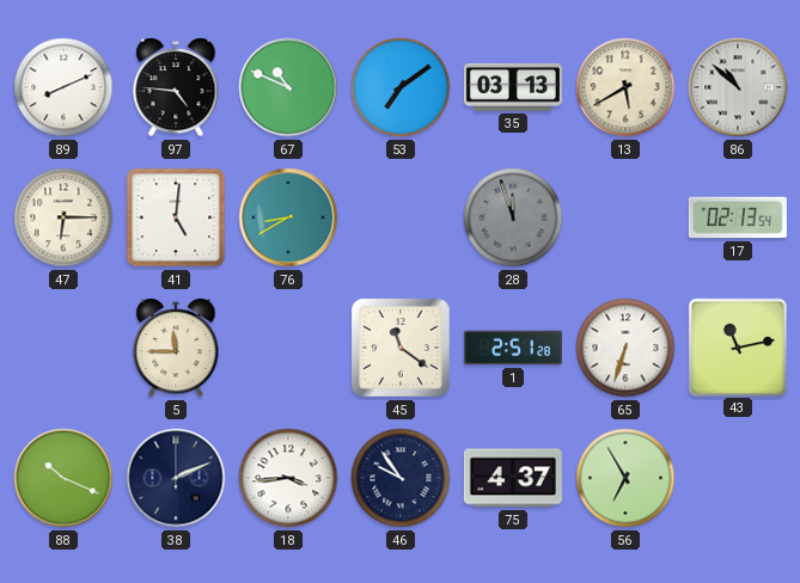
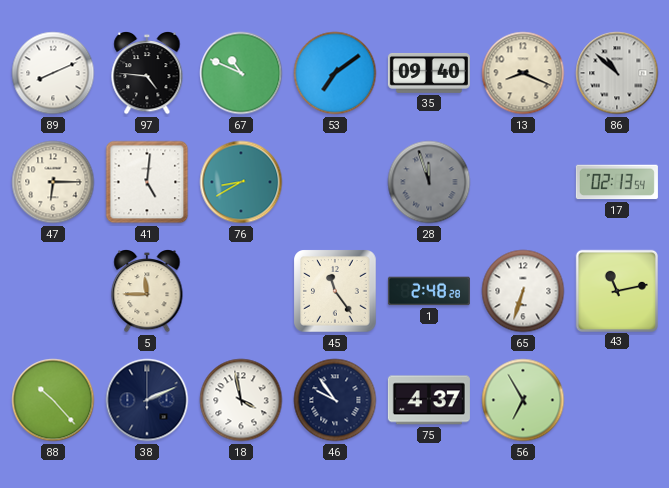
35: 03:13 -> 09:40 (429, 73)
13: 5:40 -> 8:19 (523, 73)
45: 11:21 -> 11:24 (335, 291)
1: 2:51 -> 2:48 (429, 291)
88: 10:19 -> 10:23 (53, 400)
18: 3:44 -> 3:58 (241, 400)
